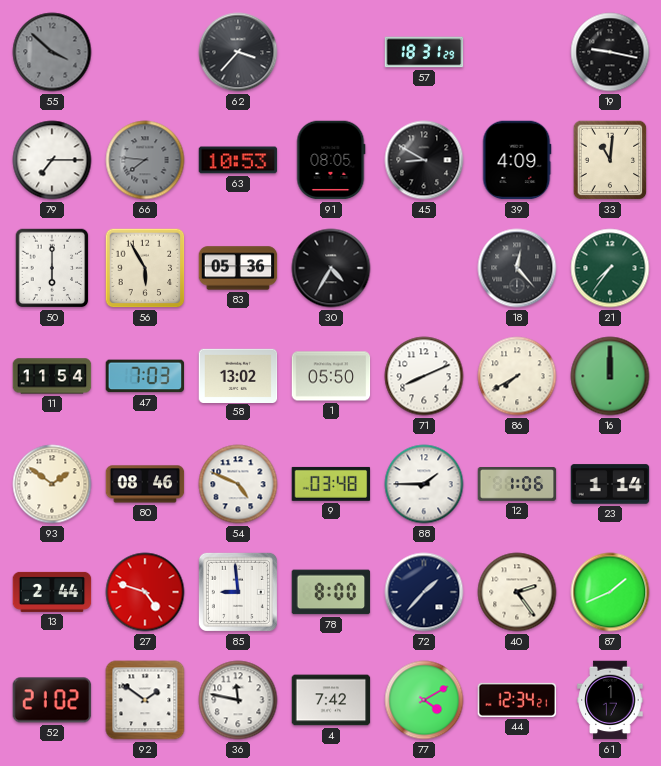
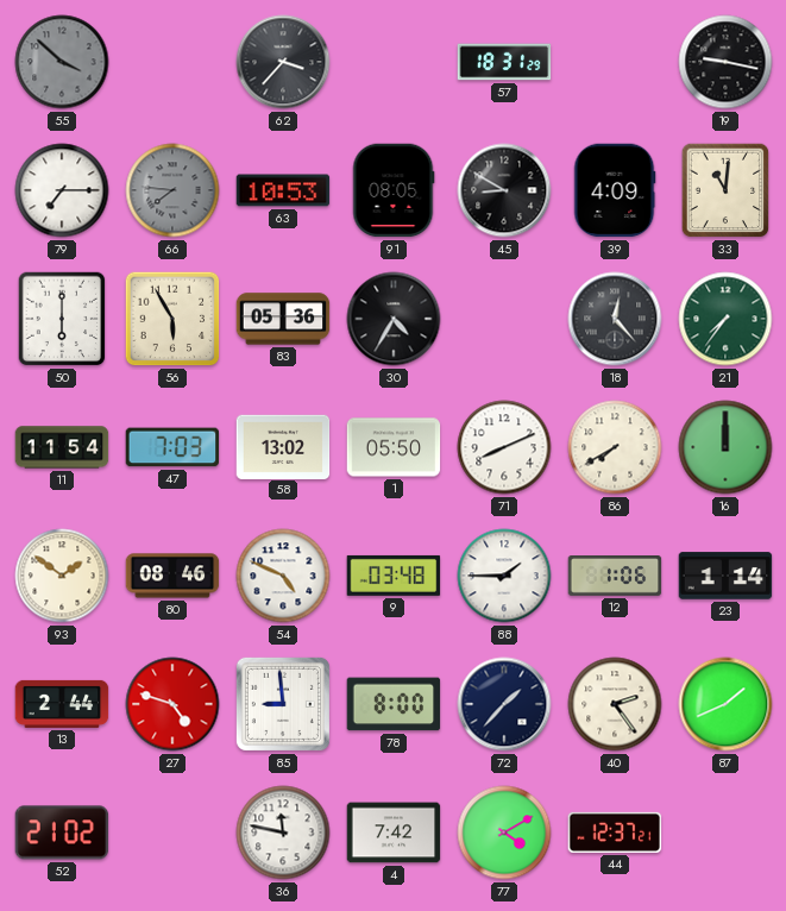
92: 1:51 -> none (145, 700)
44: 12:34 -> 12:37 (615, 833)
61: 1:17 -> none (610, 700)
